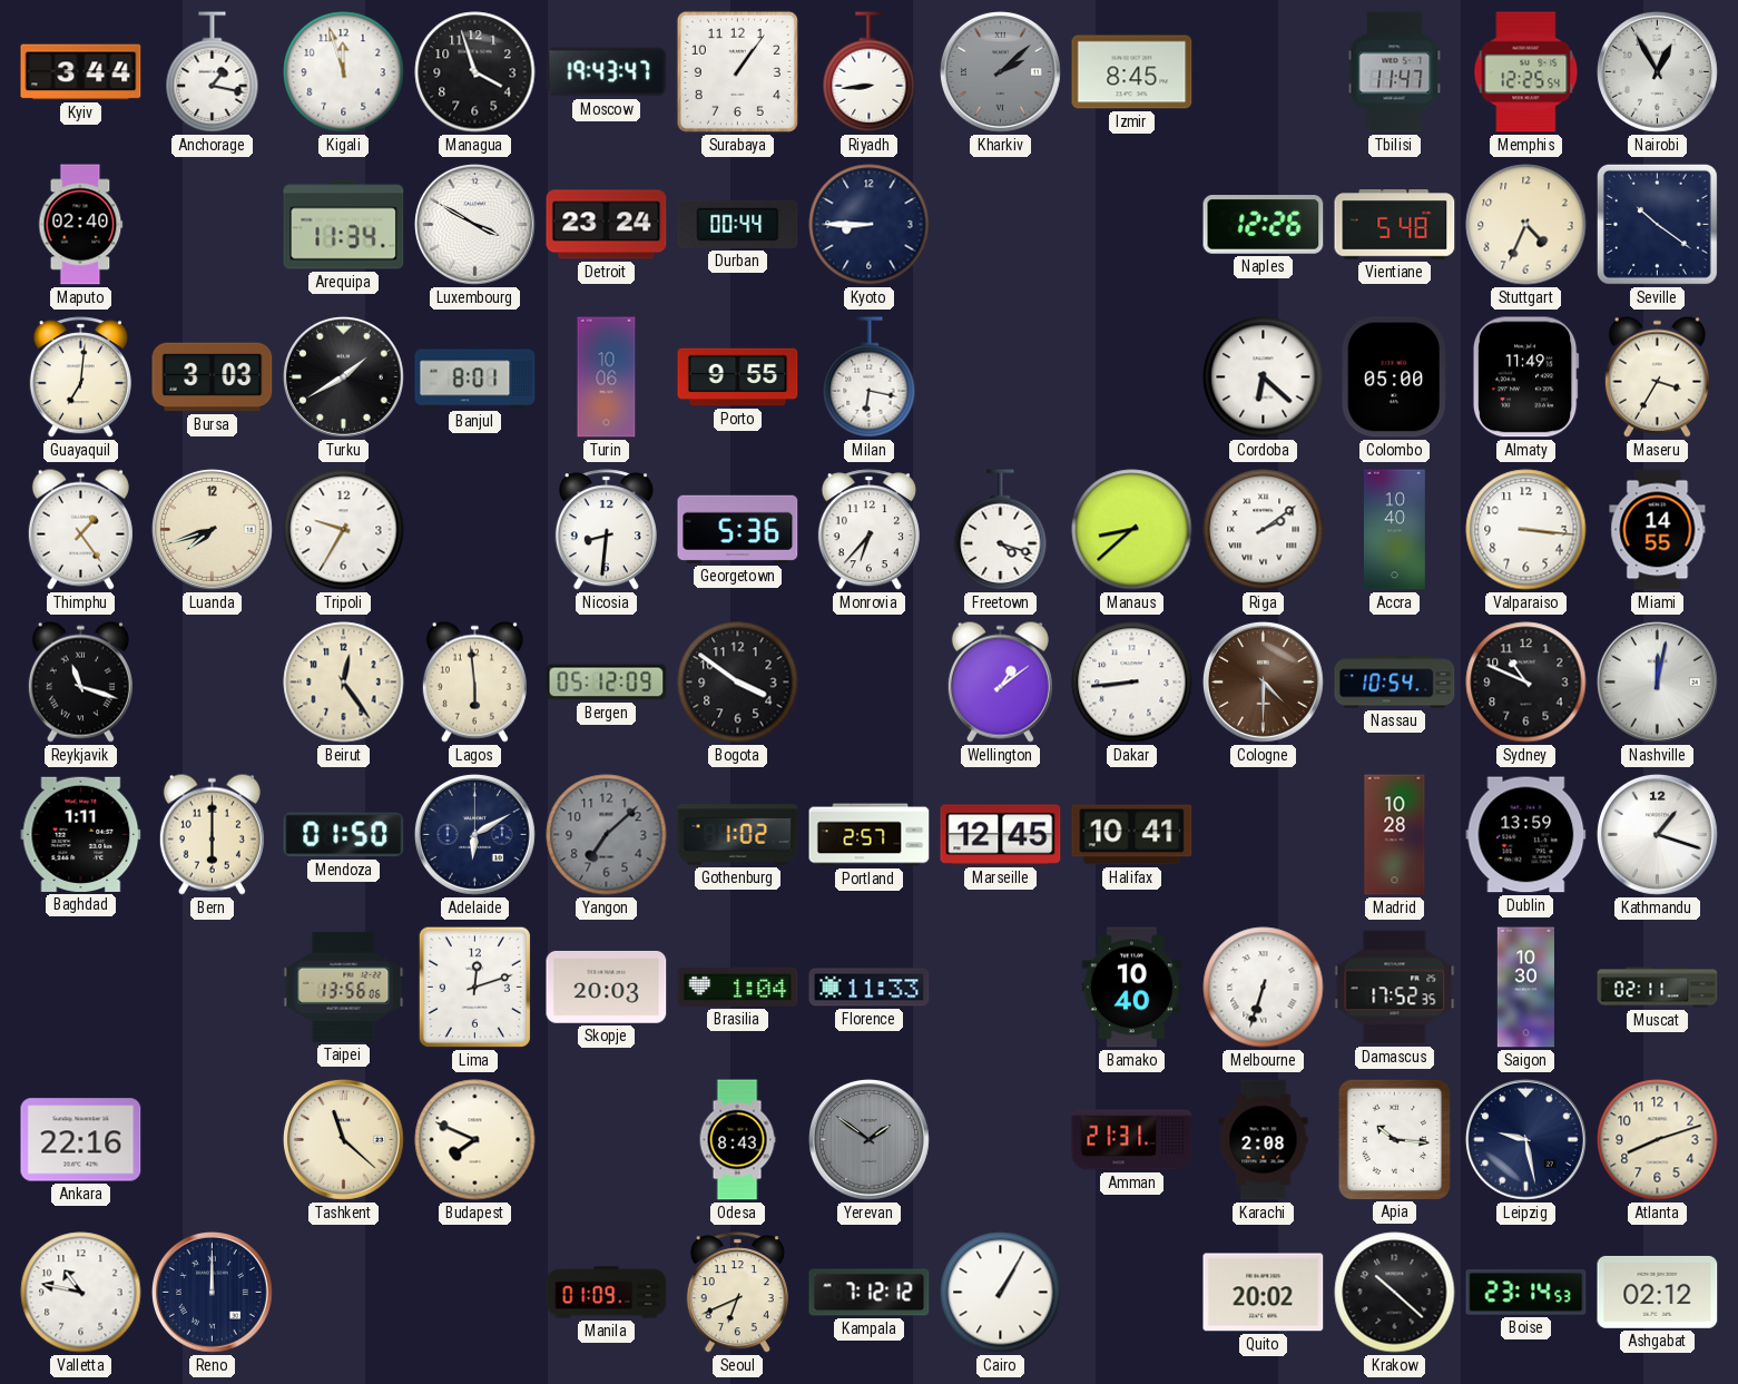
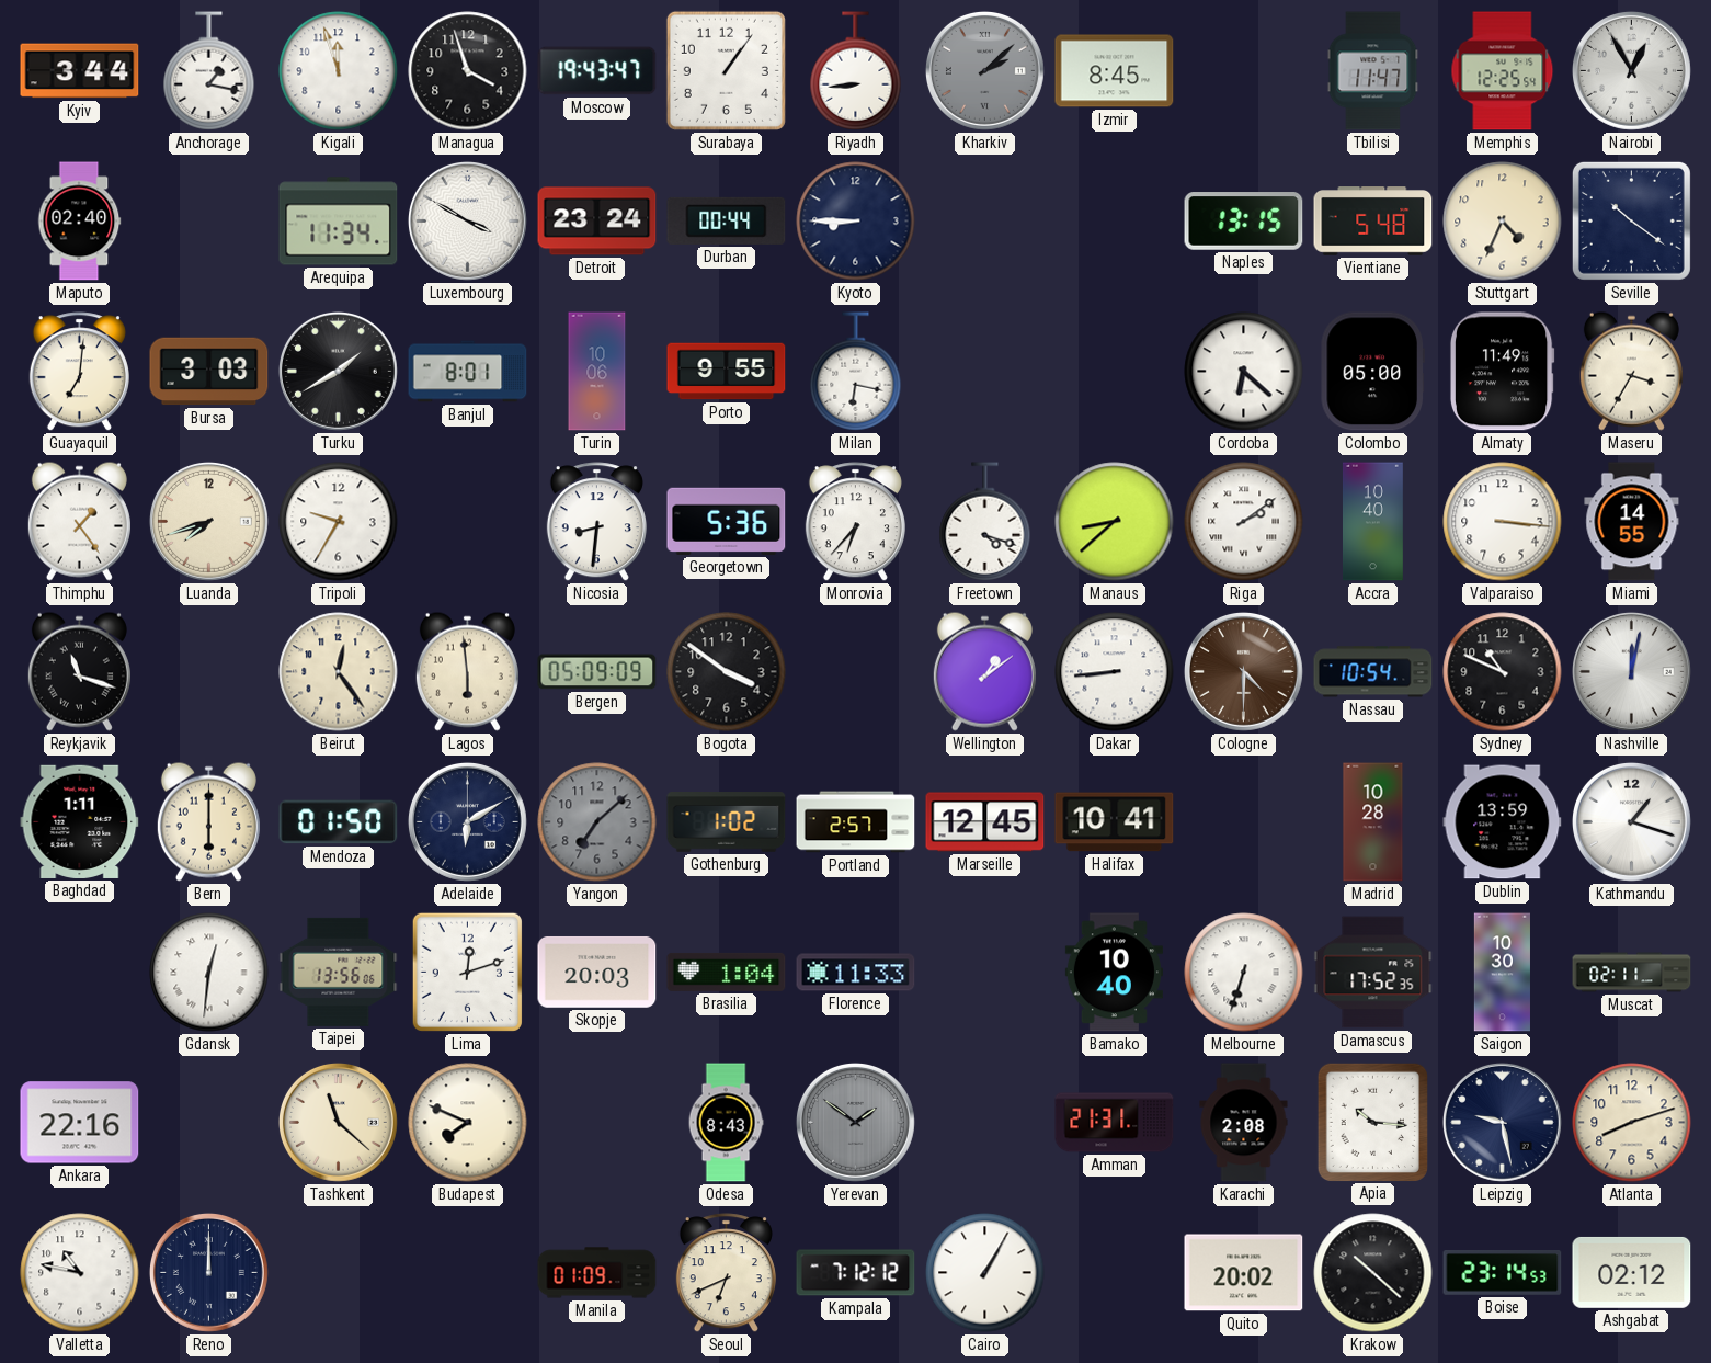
Naples: 12:26 -> 13:15 (1244, 222)
Bergen: 05:12 -> 05:09 (597, 672)
Gdansk: none -> 12:31 (209, 973)
